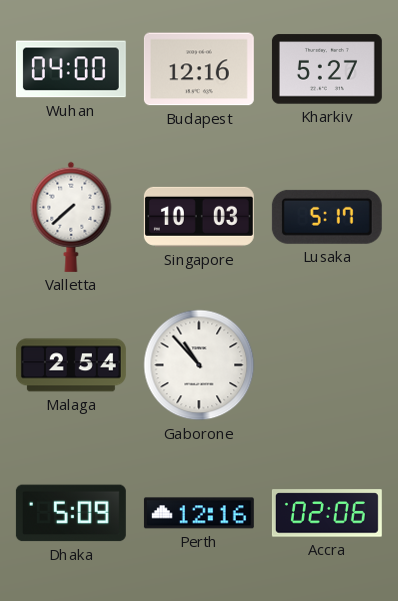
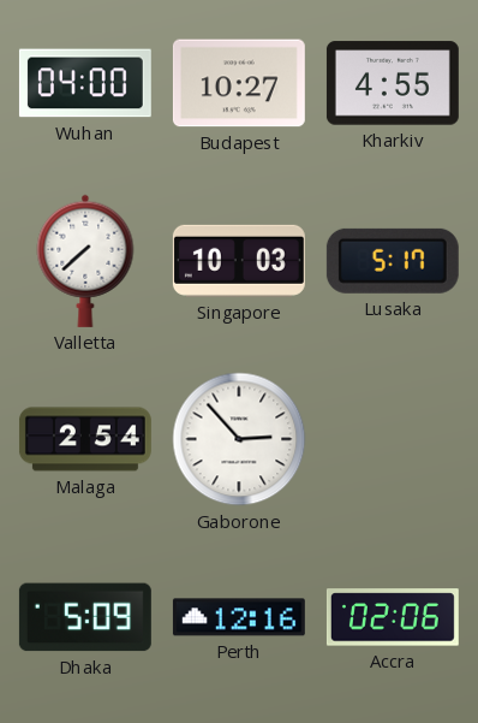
Budapest: 12:16 -> 10:27 (239, 83)
Kharkiv: 5:27 -> 4:55 (393, 83)
Gaborone: 10:53 -> 2:53 (239, 439)
